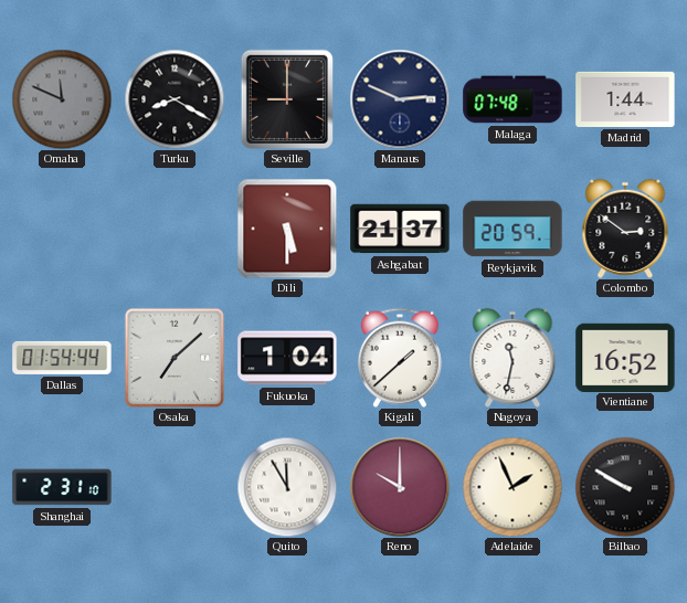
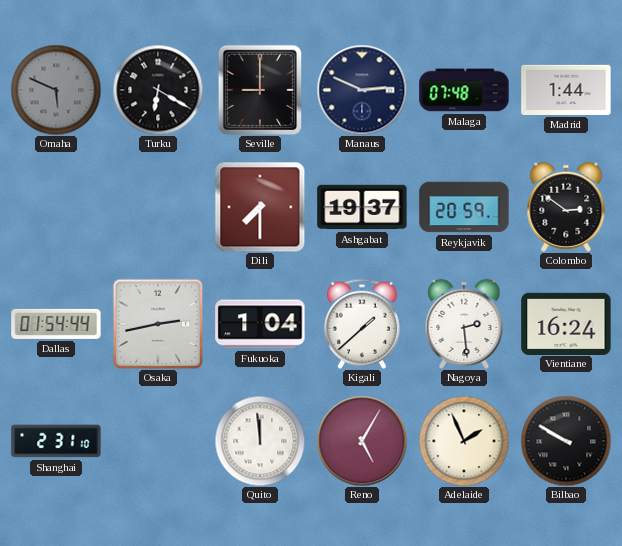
Omaha: 11:49 -> 5:49 (56, 90)
Turku: 8:20 -> 6:20 (158, 90)
Dili: 5:30 -> 7:30 (260, 207)
Ashgabat: 21:37 -> 19:37 (362, 207)
Osaka: 7:08 -> 2:43 (158, 324)
Nagoya: 11:32 -> 2:29 (464, 324)
Vientiane: 16:52 -> 16:24 (566, 323)
Quito: 11:55 -> 11:59 (260, 441)
Reno: 10:00 -> 5:05 (362, 441)
